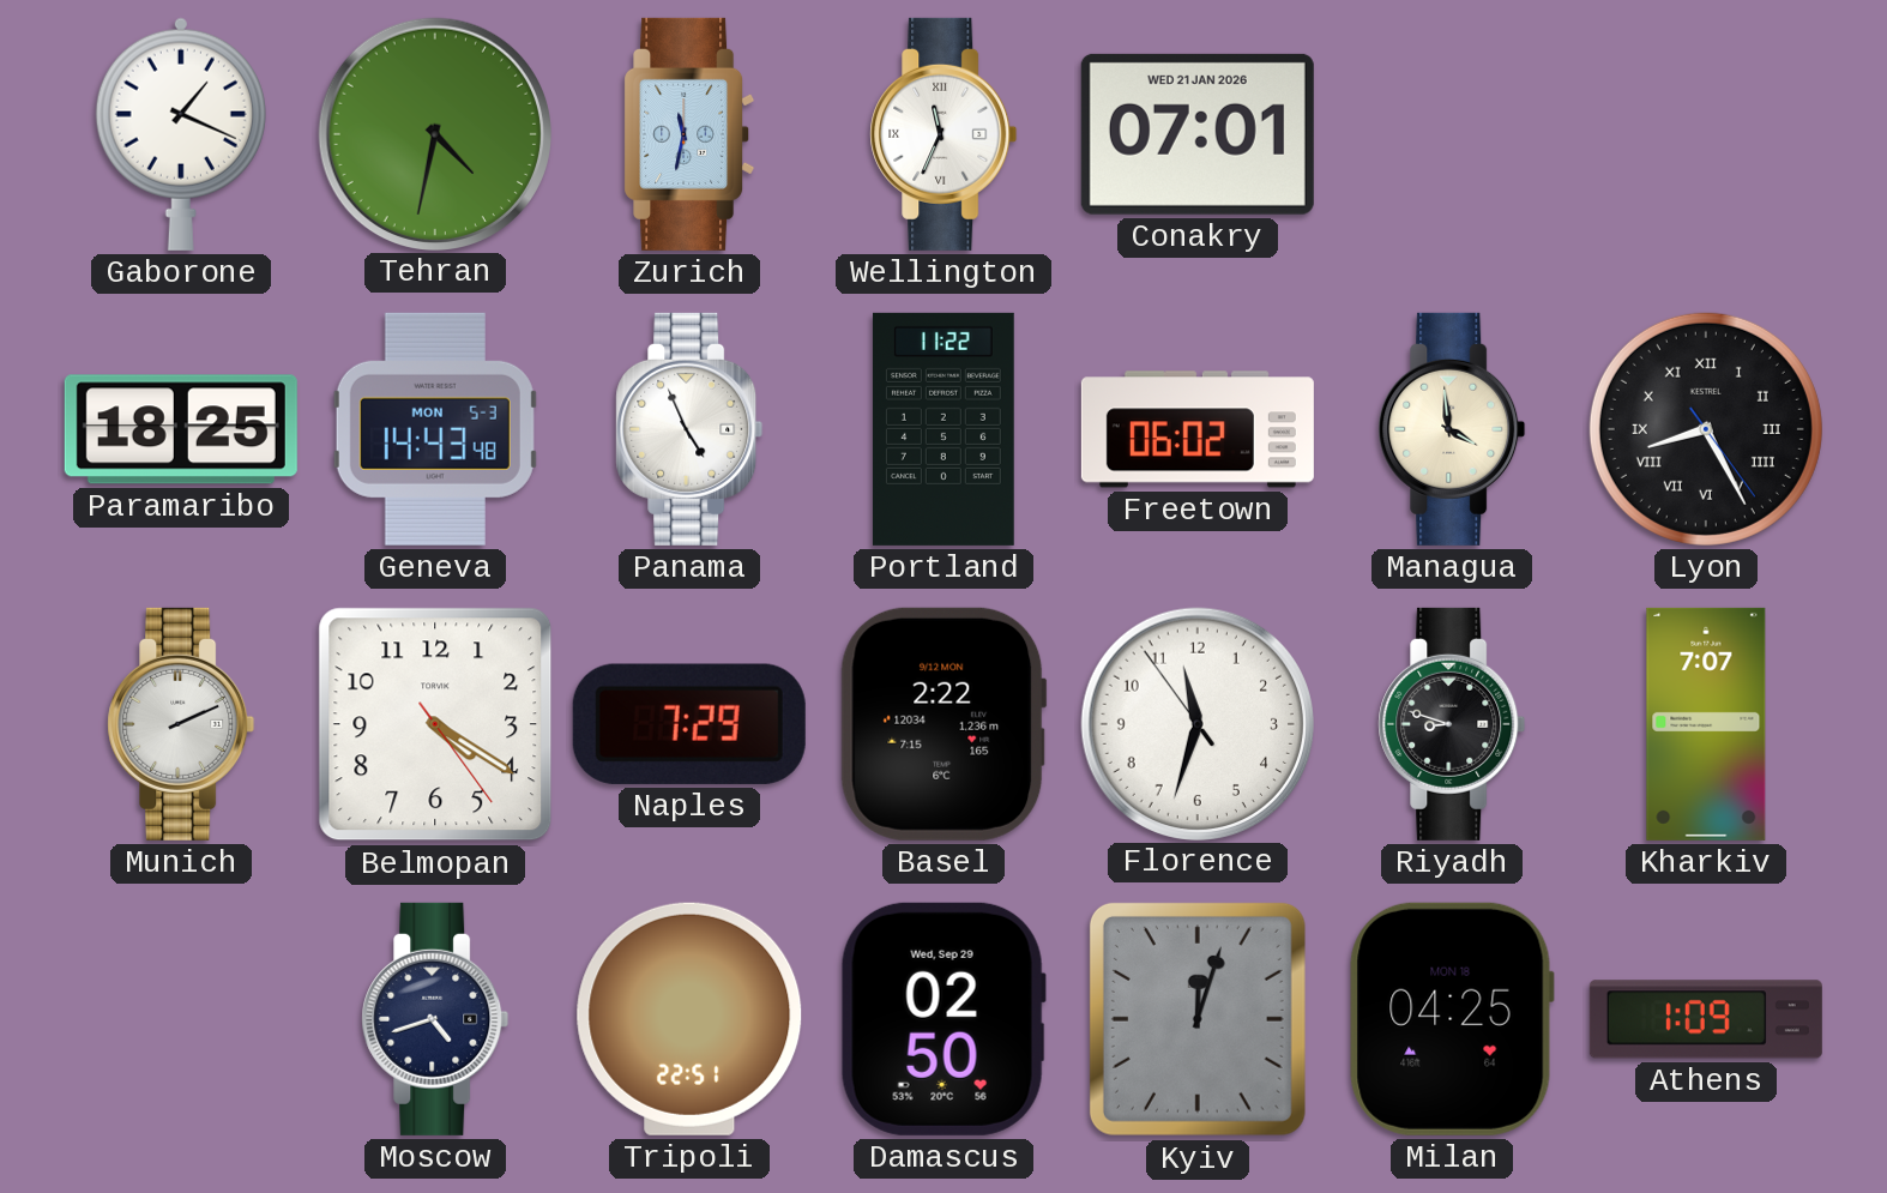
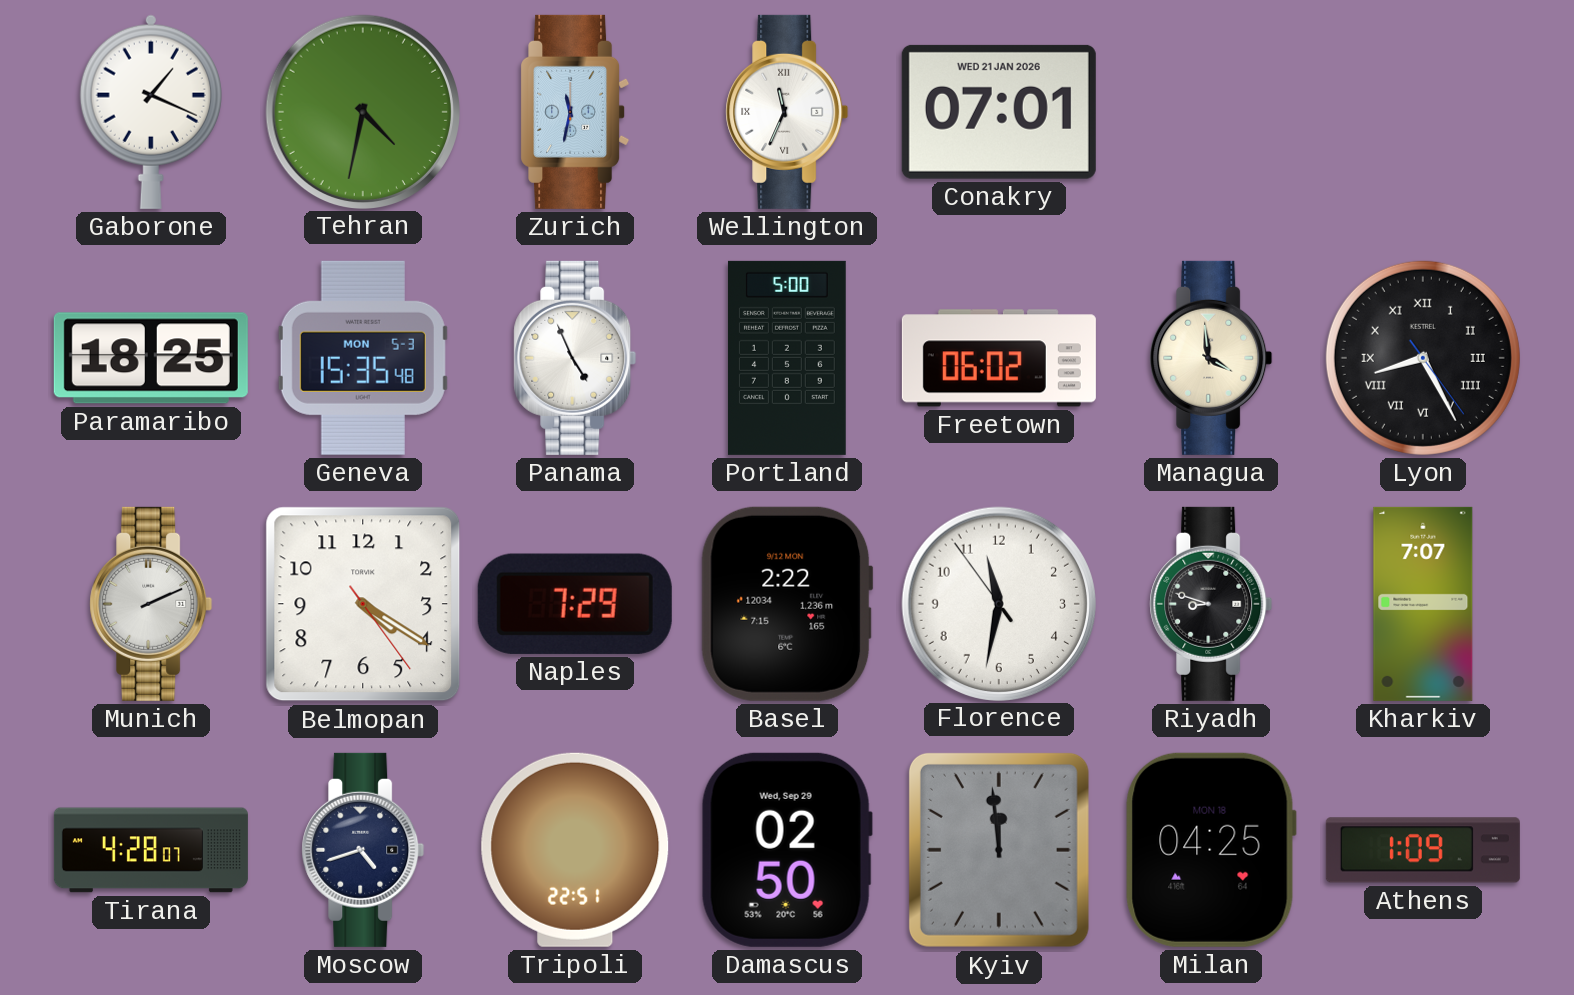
Geneva: 14:43 -> 15:35 (363, 358)
Portland: 11:22 -> 5:00 (787, 358)
Florence: 11:32 -> 11:31 (998, 603)
Tirana: none -> 4:28 (151, 850)
Kyiv: 12:03 -> 11:59 (999, 850)
